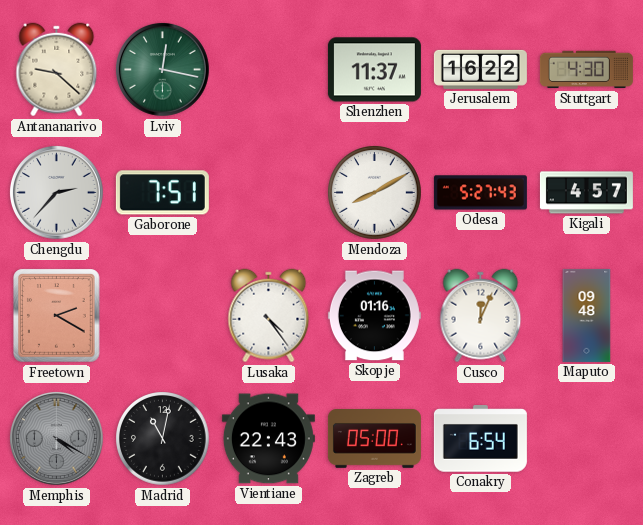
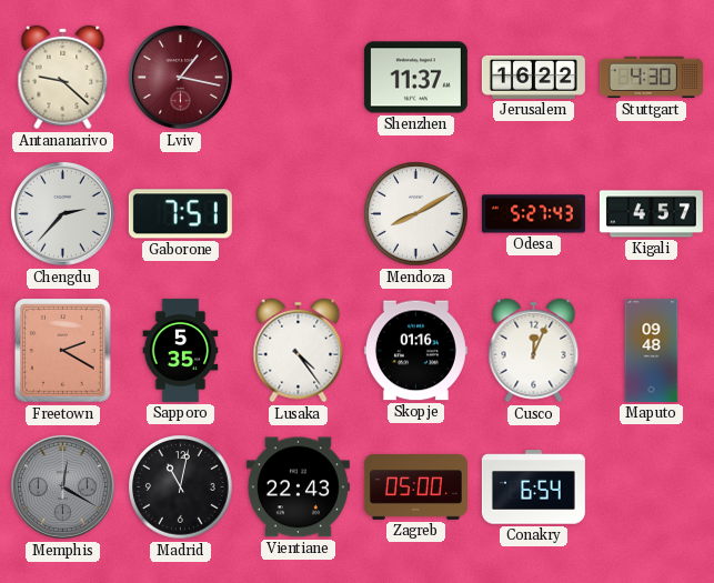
Lviv: 12:17 -> 1:17 (180, 77)
Lviv dial: green -> burgundy (180, 77)
Sapporo: none -> 5:35 (181, 350)
Memphis: 4:20 -> 12:20 (62, 486)
